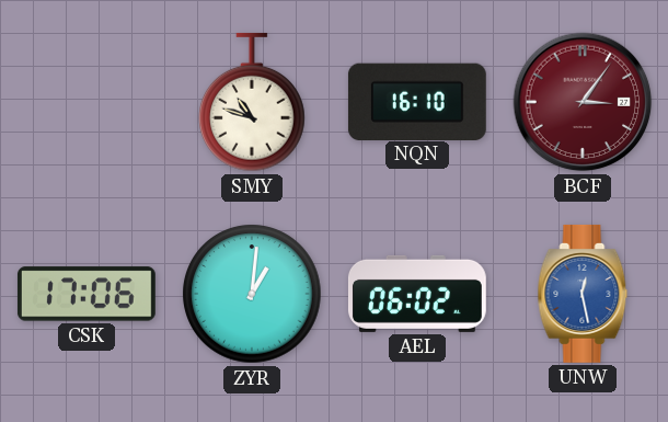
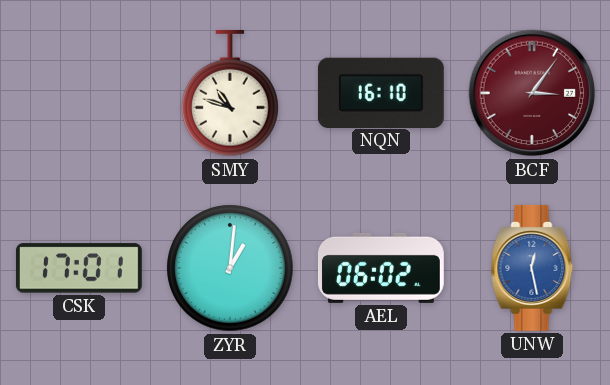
CSK: 17:06 -> 17:01 (79, 268)
